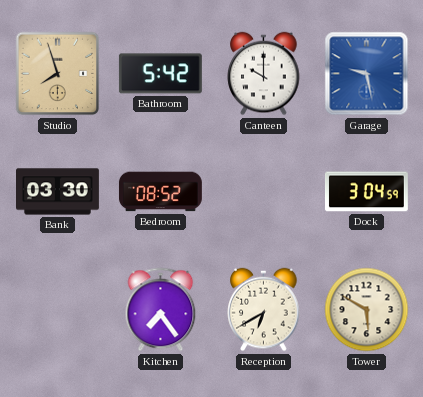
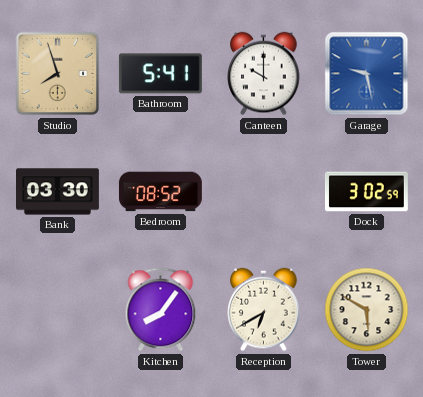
Bathroom: 5:42 -> 5:41 (160, 74)
Dock: 3:04 -> 3:02 (366, 192)
Kitchen: 7:24 -> 8:06 (161, 310)
